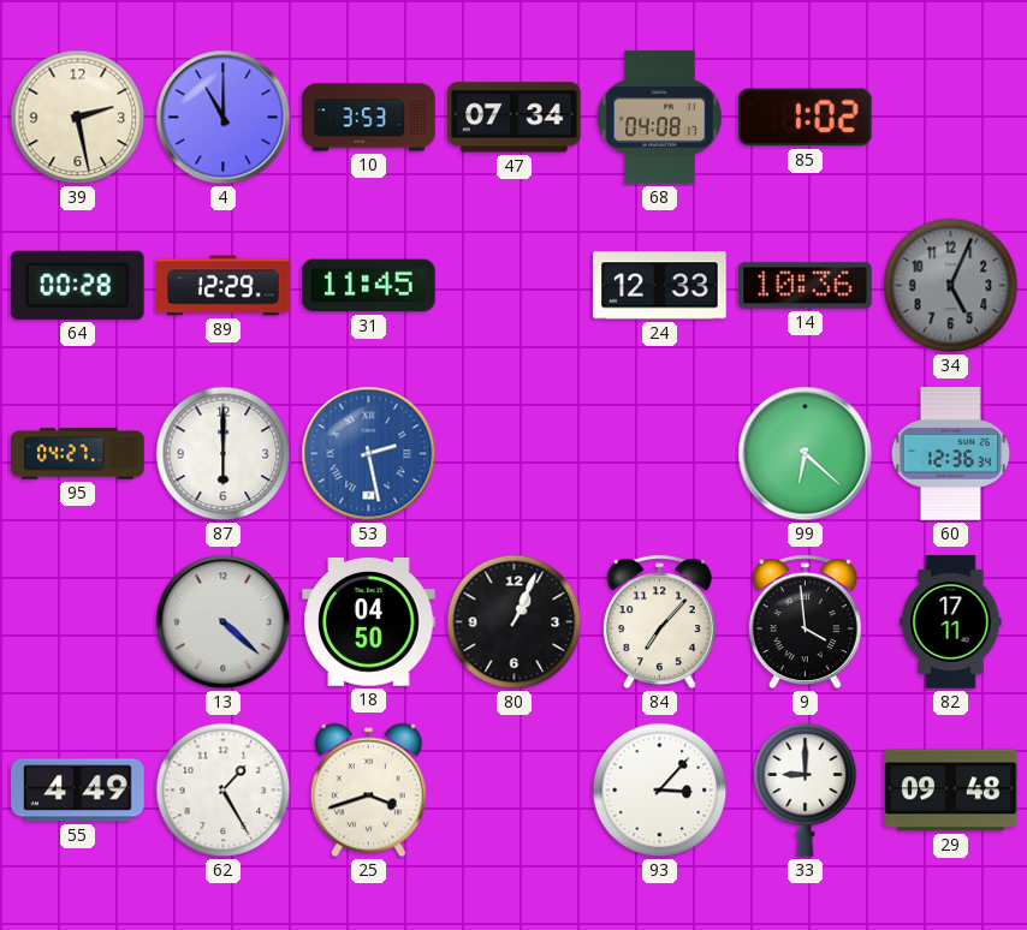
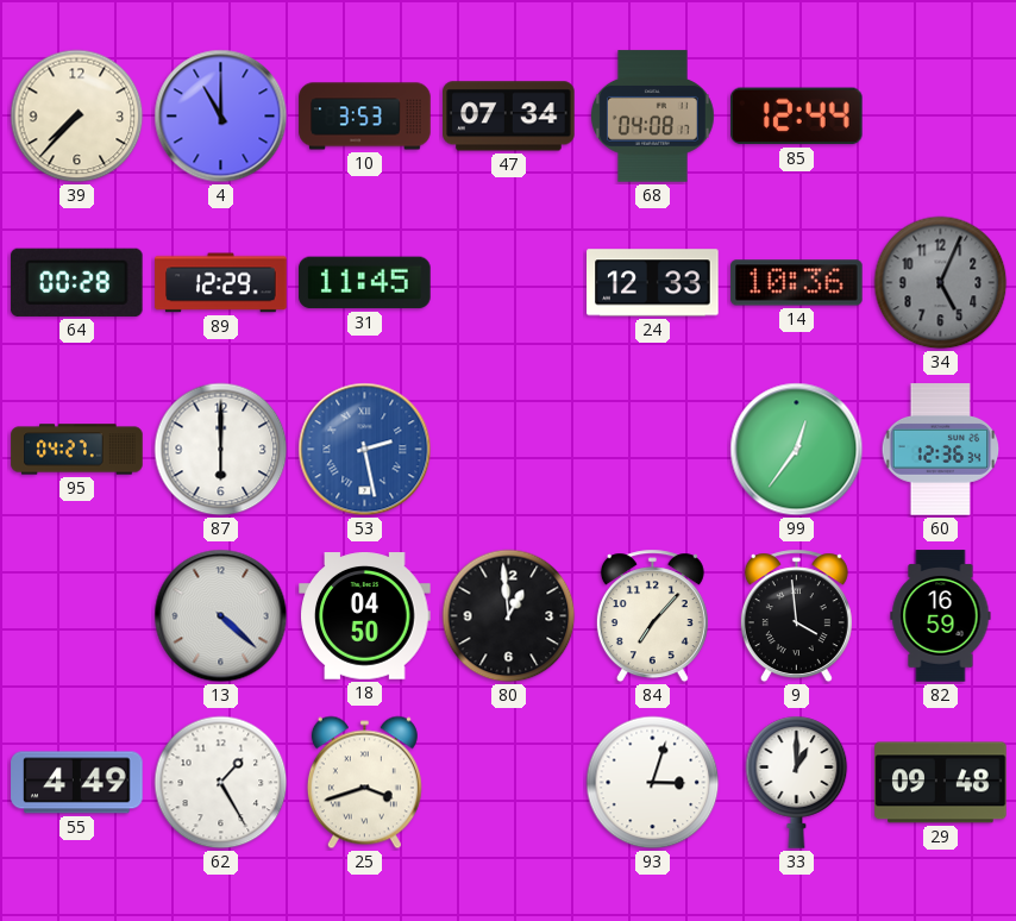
39: 2:28 -> 7:37 (77, 117)
85: 1:02 -> 12:44 (797, 117)
99: 6:22 -> 12:36 (797, 450)
80: 1:04 -> 12:59 (509, 616)
82: 17:11 -> 16:59 (941, 616)
93: 3:07 -> 3:03 (653, 783)
33: 9:00 -> 1:00 (797, 782)
